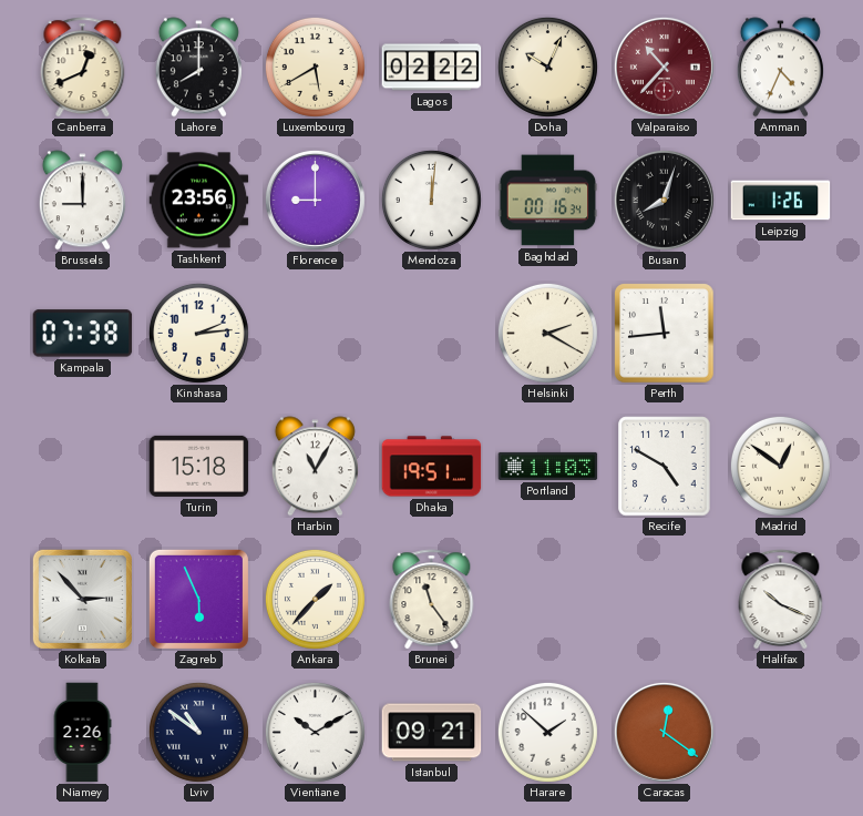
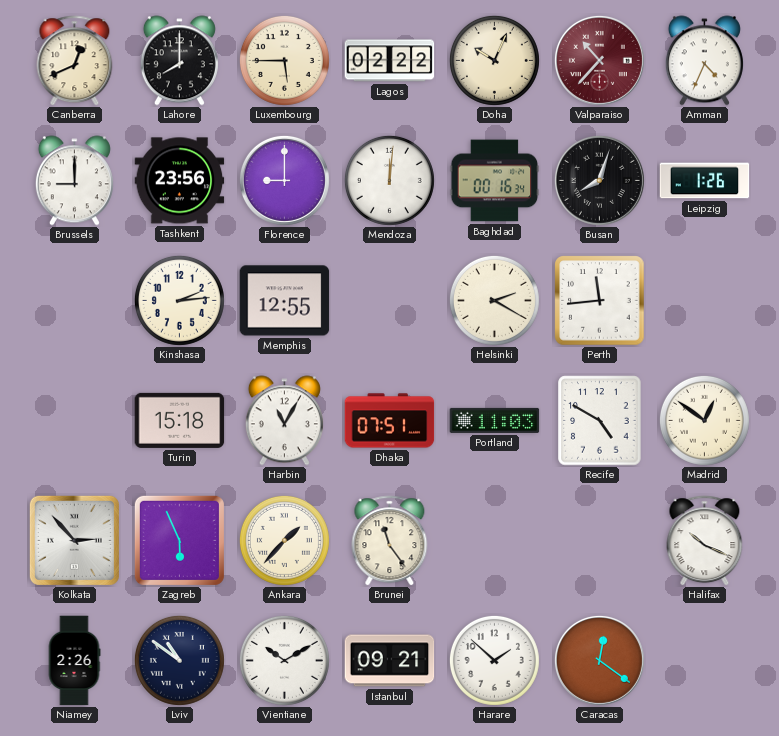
Luxembourg: 5:40 -> 5:45 (284, 60)
Kampala: 07:38 -> none (83, 334)
Memphis: none -> 12:55 (285, 301)
Dhaka: 19:51 -> 07:51 (390, 421)
